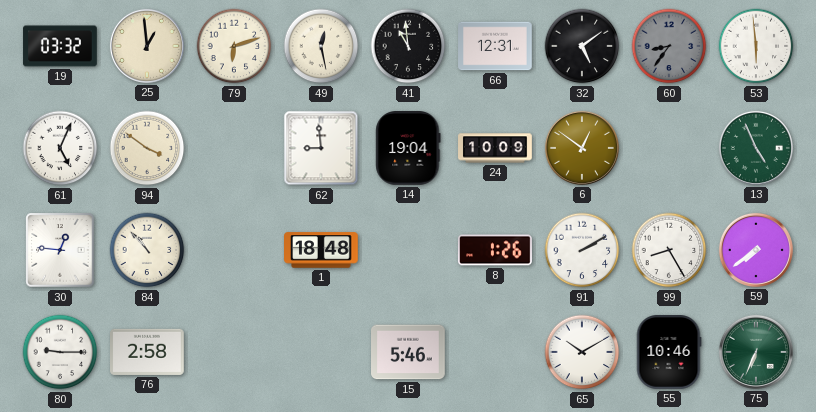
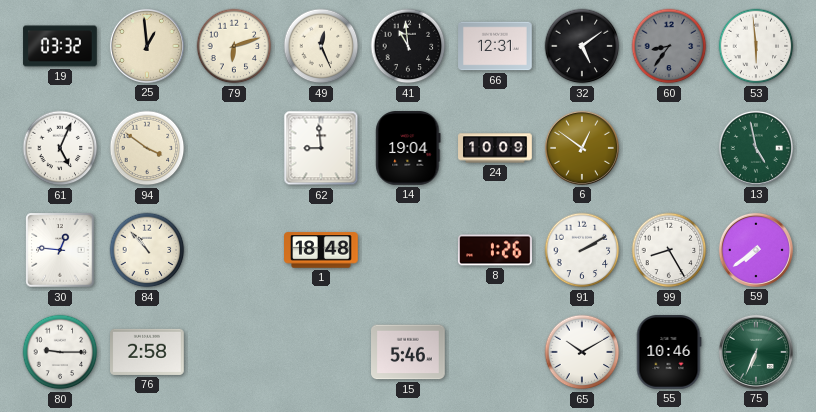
49: 12:28 -> 12:26 (321, 46)
13: 4:56 -> 4:58 (756, 148)
